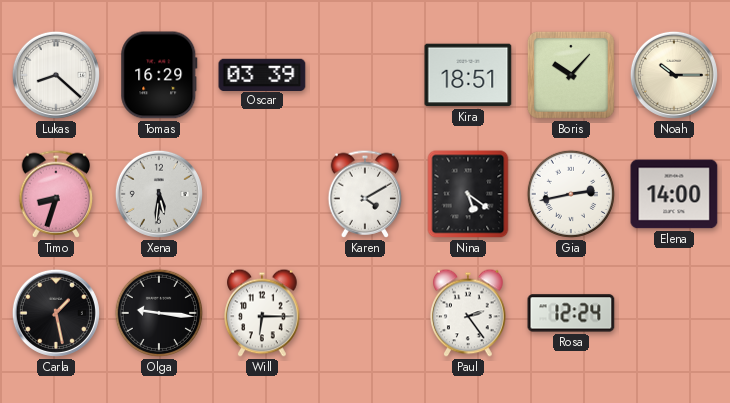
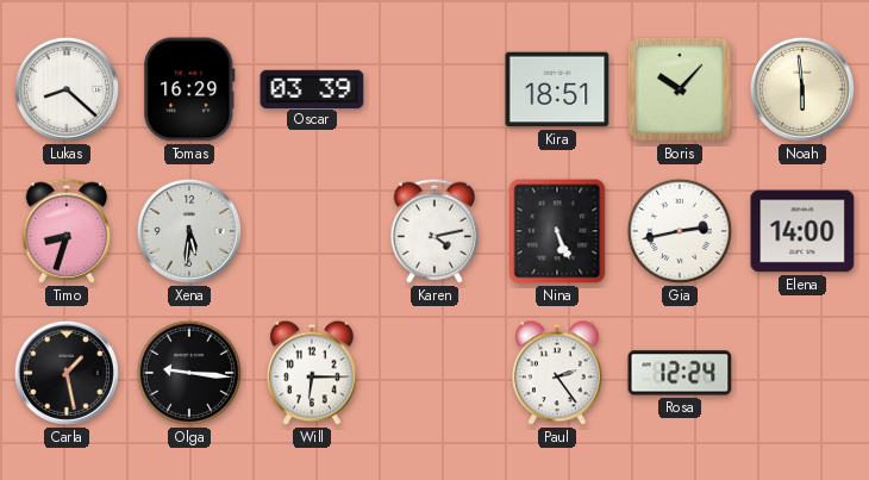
Noah: 10:15 -> 5:59 (802, 89)
Karen: 4:10 -> 4:13 (434, 231)
Nina: 5:21 -> 5:26 (557, 231)
